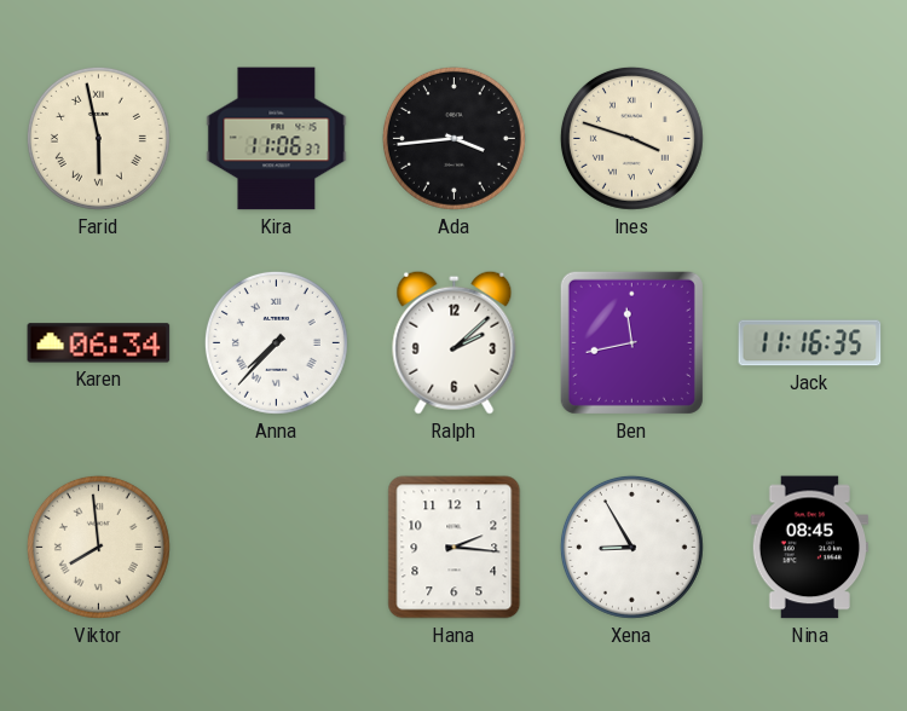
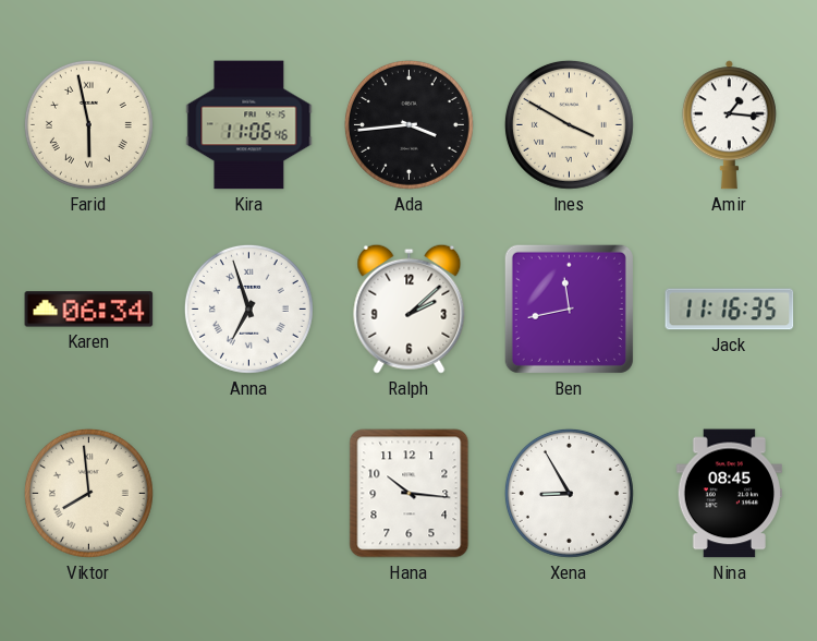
Kira: 11:06:37 -> 11:06:46 (249, 125)
Ines: 3:48 -> 3:50 (569, 124)
Amir: none -> 1:16 (729, 125)
Anna: 7:37 -> 6:57 (248, 309)
Hana: 2:16 -> 10:16 (410, 494)
